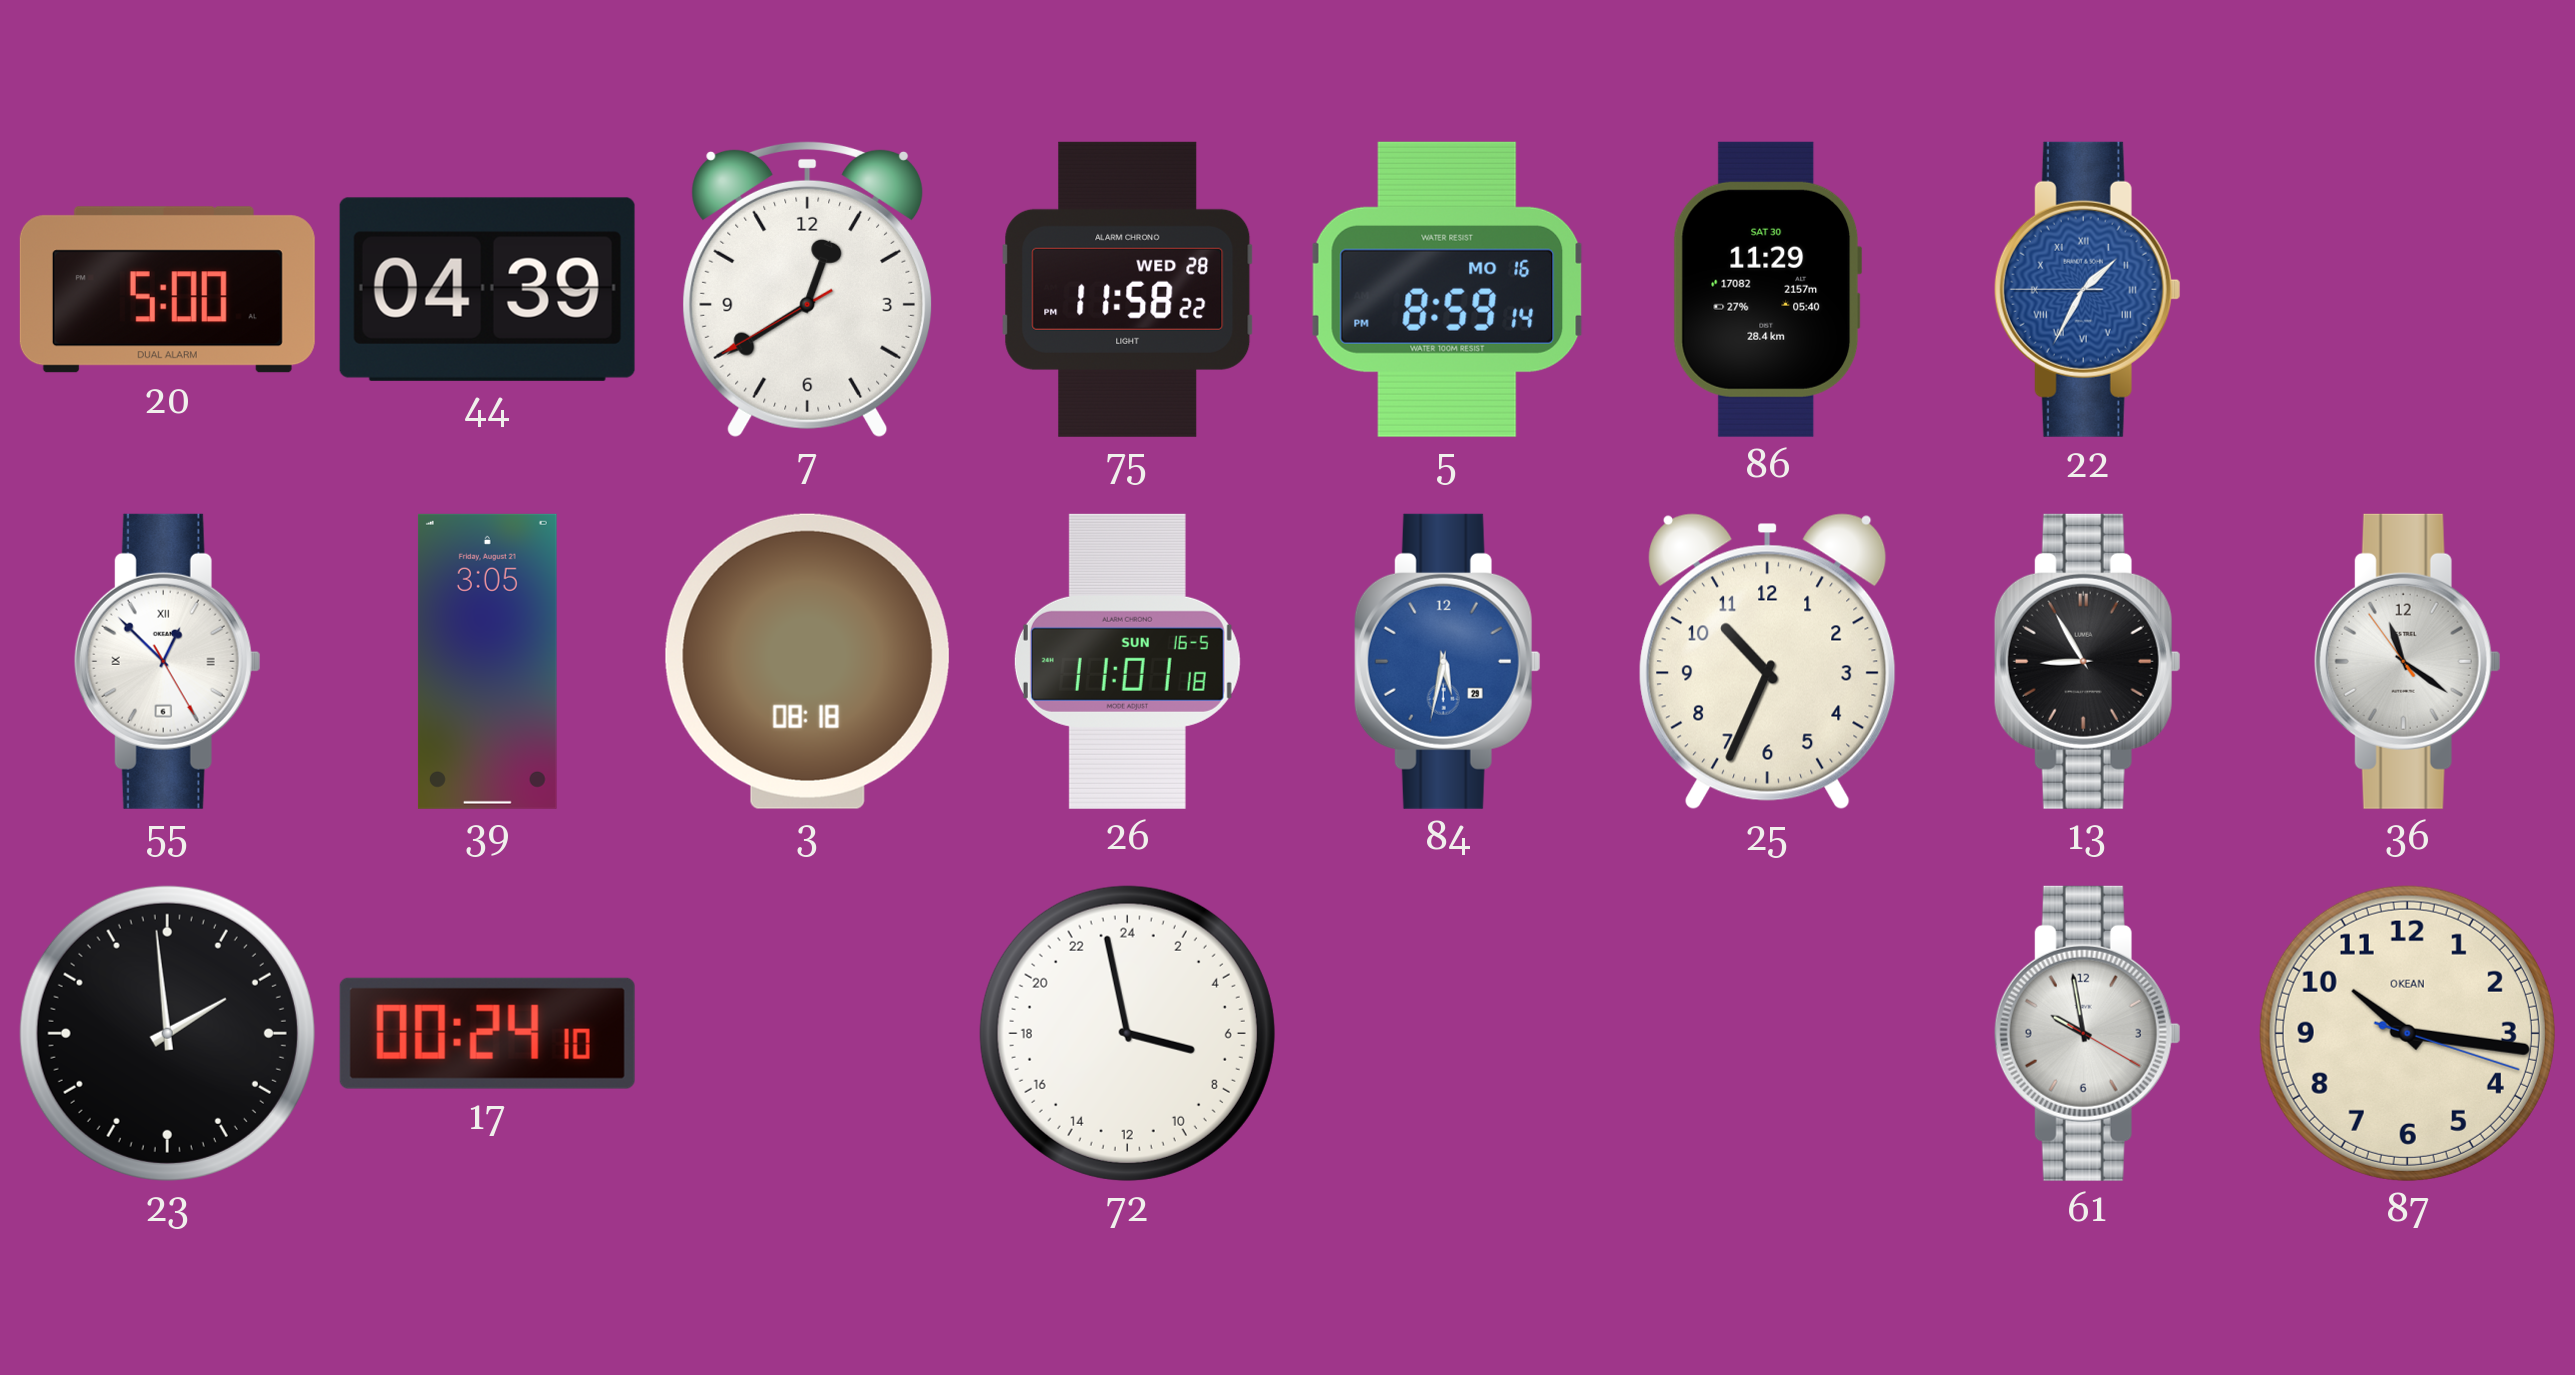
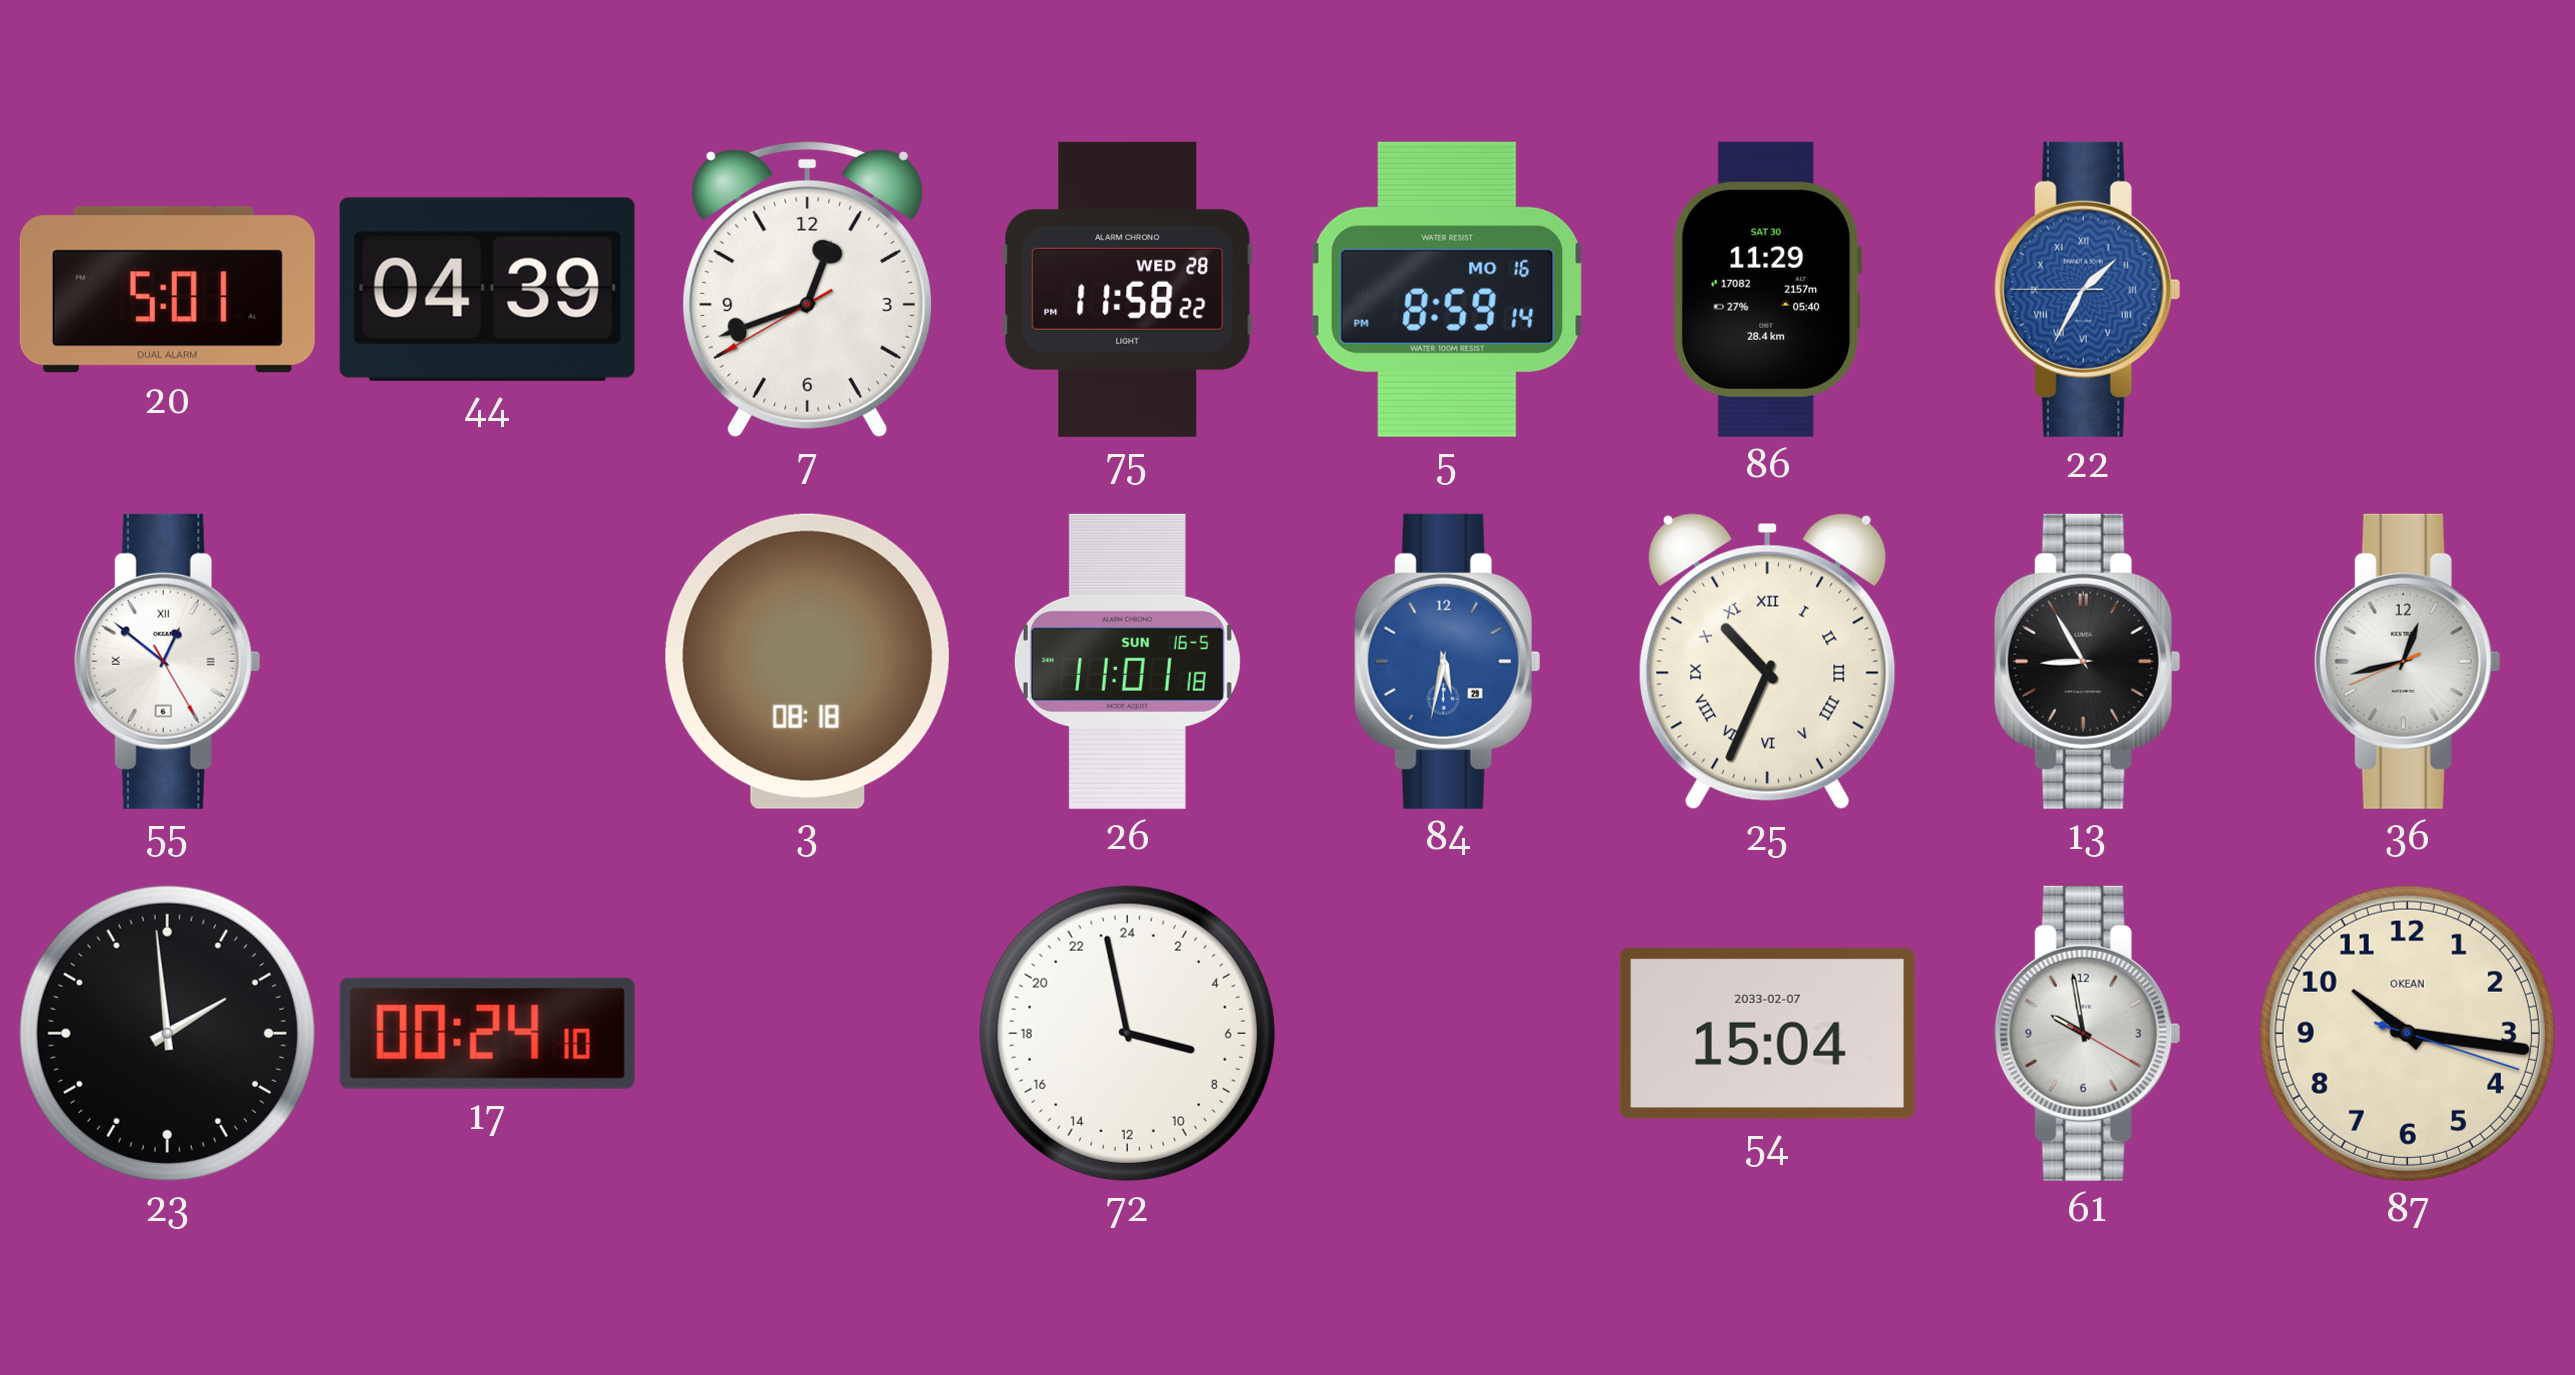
20: 5:00 -> 5:01 (167, 290)
7: 12:39 -> 12:41 (807, 289)
55: 12:52 -> 12:51 (167, 661)
39: 3:05 -> none (487, 661)
25 numerals: Arabic -> Roman (1768, 662)
36: 11:20 -> 12:42 (2407, 661)
54: none -> 15:04 (1767, 1033)
